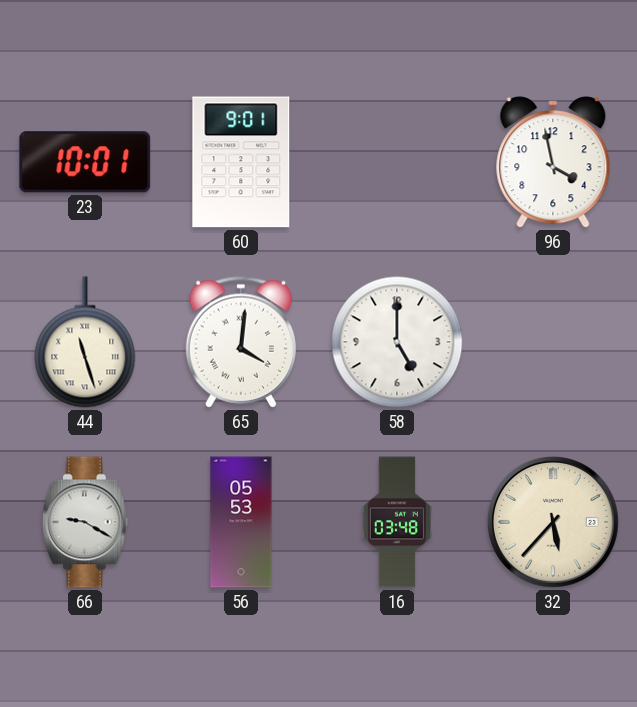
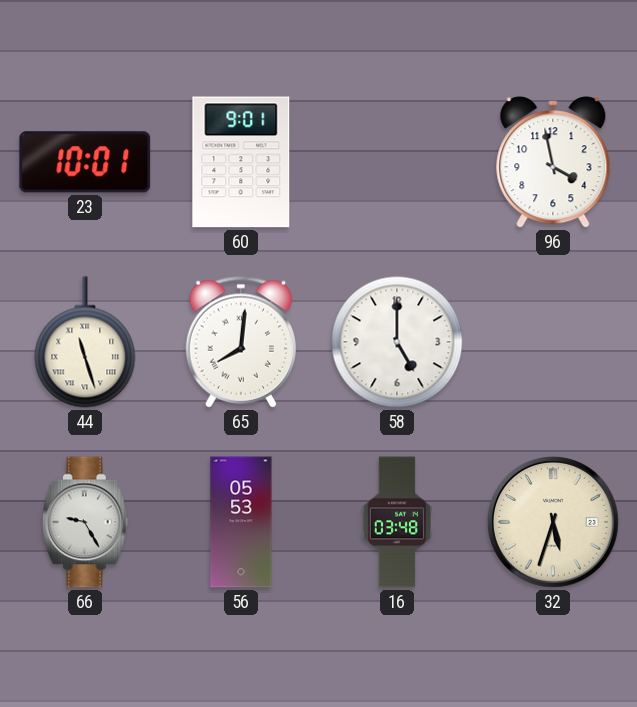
65: 4:01 -> 8:01 (240, 342)
66: 9:20 -> 9:25 (85, 522)
32: 5:37 -> 5:33 (553, 522)
